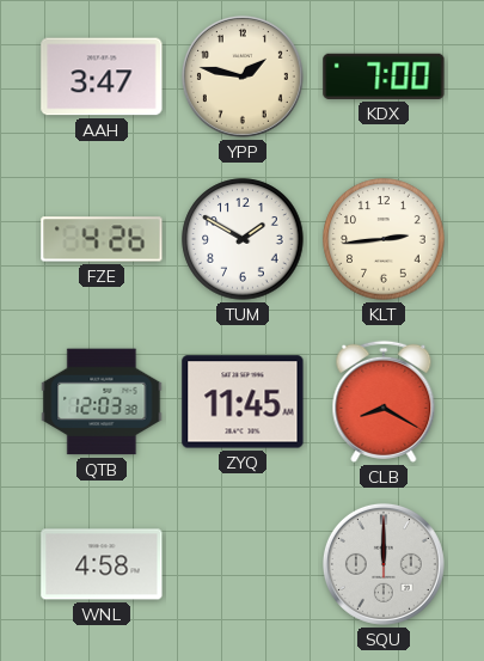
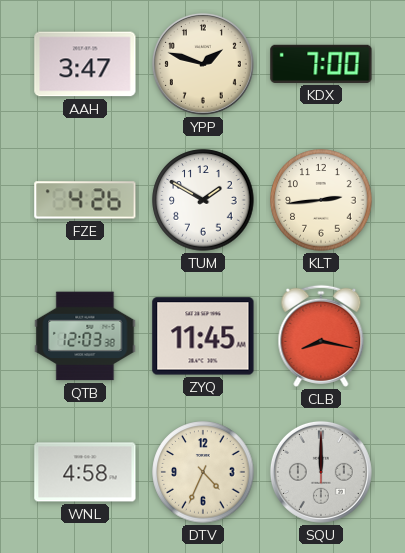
YPP: 1:47 -> 1:48 (203, 64)
CLB: 8:20 -> 8:17 (321, 336)
DTV: none -> 4:34 (203, 472)
